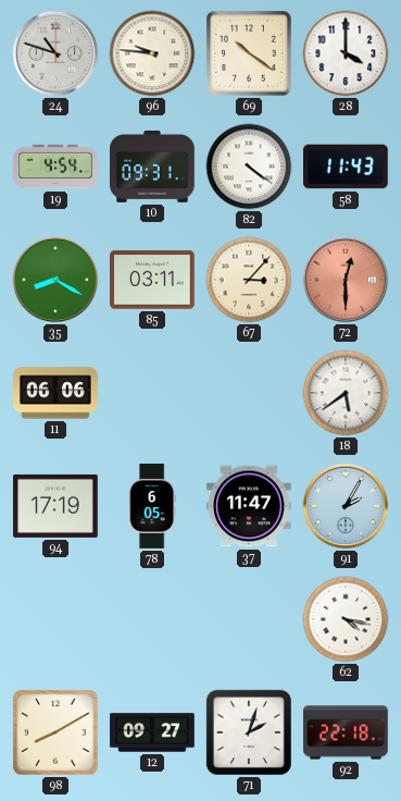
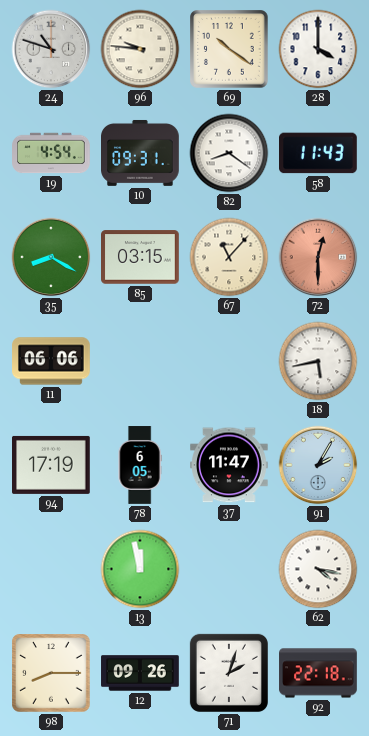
82: 4:21 -> 8:21 (229, 153)
85: 03:11 -> 03:15 (141, 257)
67: 3:07 -> 11:07 (229, 257)
18: 5:39 -> 5:43 (318, 361)
13: none -> 11:58 (140, 569)
98: 8:10 -> 8:15 (52, 674)
12: 09:27 -> 09:26 (140, 673)
